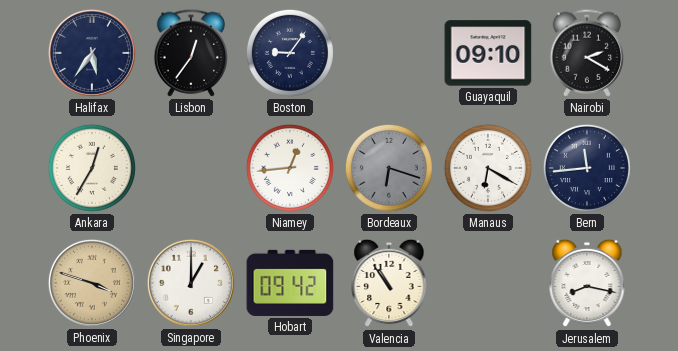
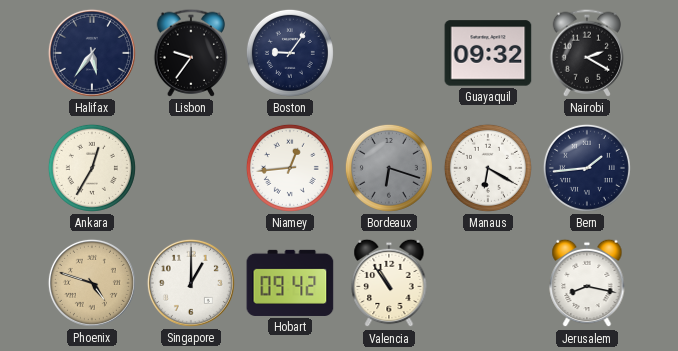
Lisbon: 12:36 -> 9:36 (190, 53)
Guayaquil: 09:10 -> 09:32 (488, 53)
Bern: 11:44 -> 1:44 (587, 168)
Phoenix: 3:48 -> 4:48 (92, 283)
